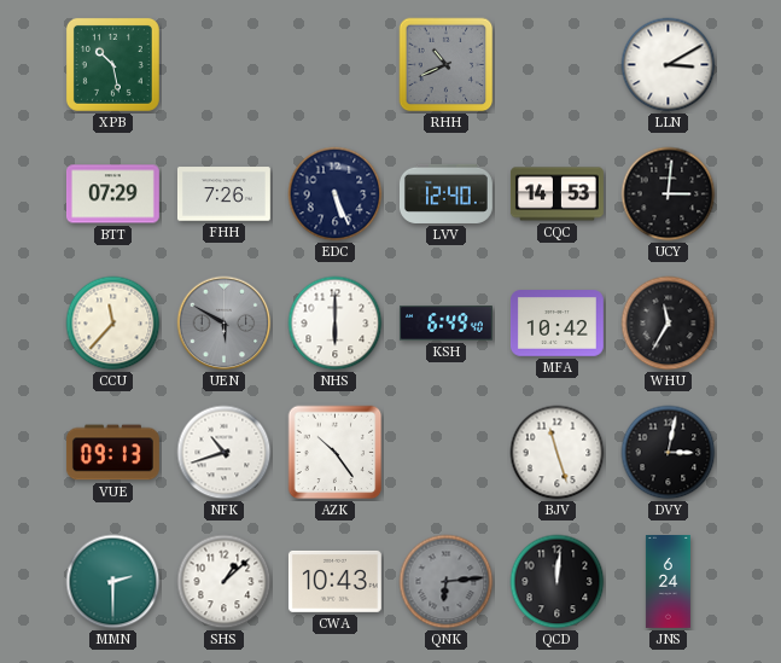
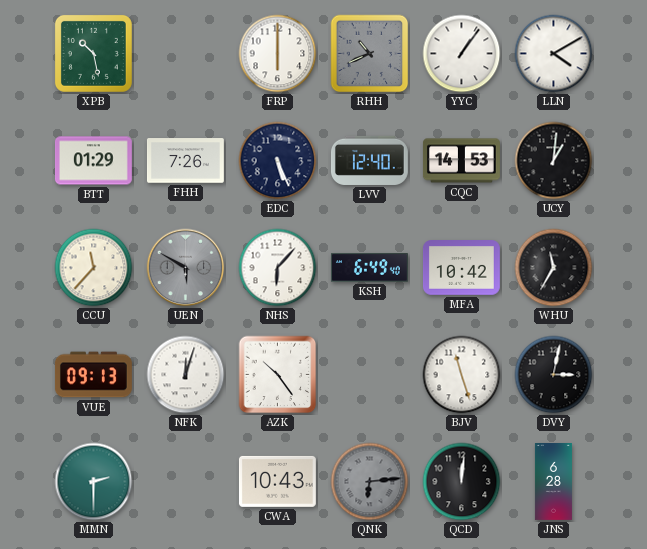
FRP: none -> 6:00 (278, 54)
YYC: none -> 1:06 (462, 54)
LLN: 3:10 -> 4:10 (554, 54)
BTT: 07:29 -> 01:29 (93, 161)
UCY: 3:01 -> 1:01 (554, 161)
NHS: 6:00 -> 6:07 (278, 268)
NFK: 10:42 -> 12:03 (186, 375)
SHS: 1:08 -> none (225, 582)
JNS: 6:24 -> 6:28 (553, 482)
